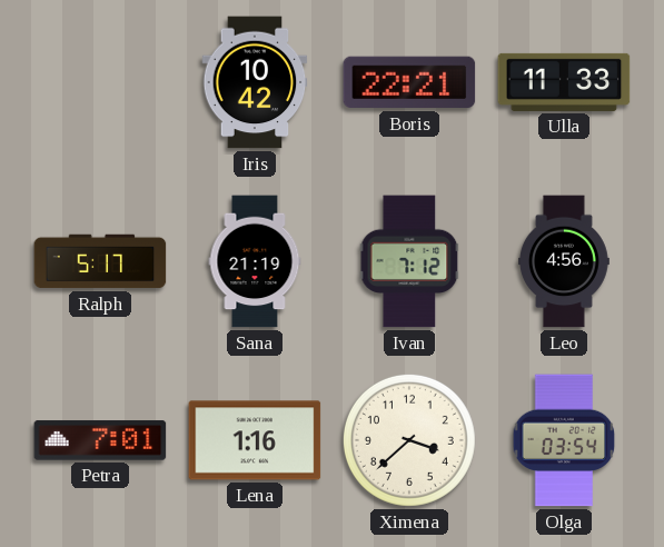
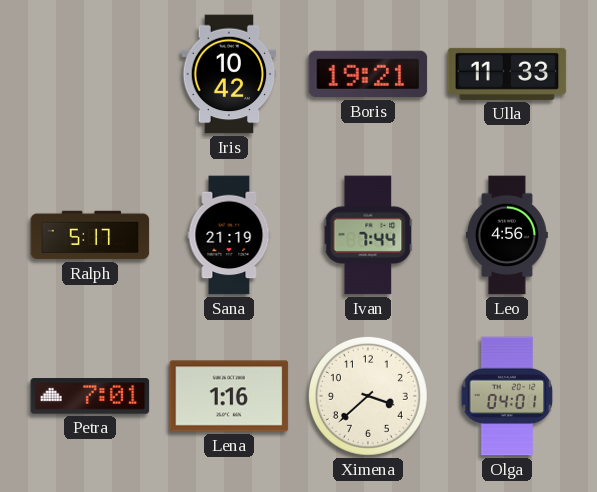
Boris: 22:21 -> 19:21 (368, 74)
Ivan: 7:12 -> 7:44 (368, 235)
Olga: 03:54 -> 04:01 (507, 396)
